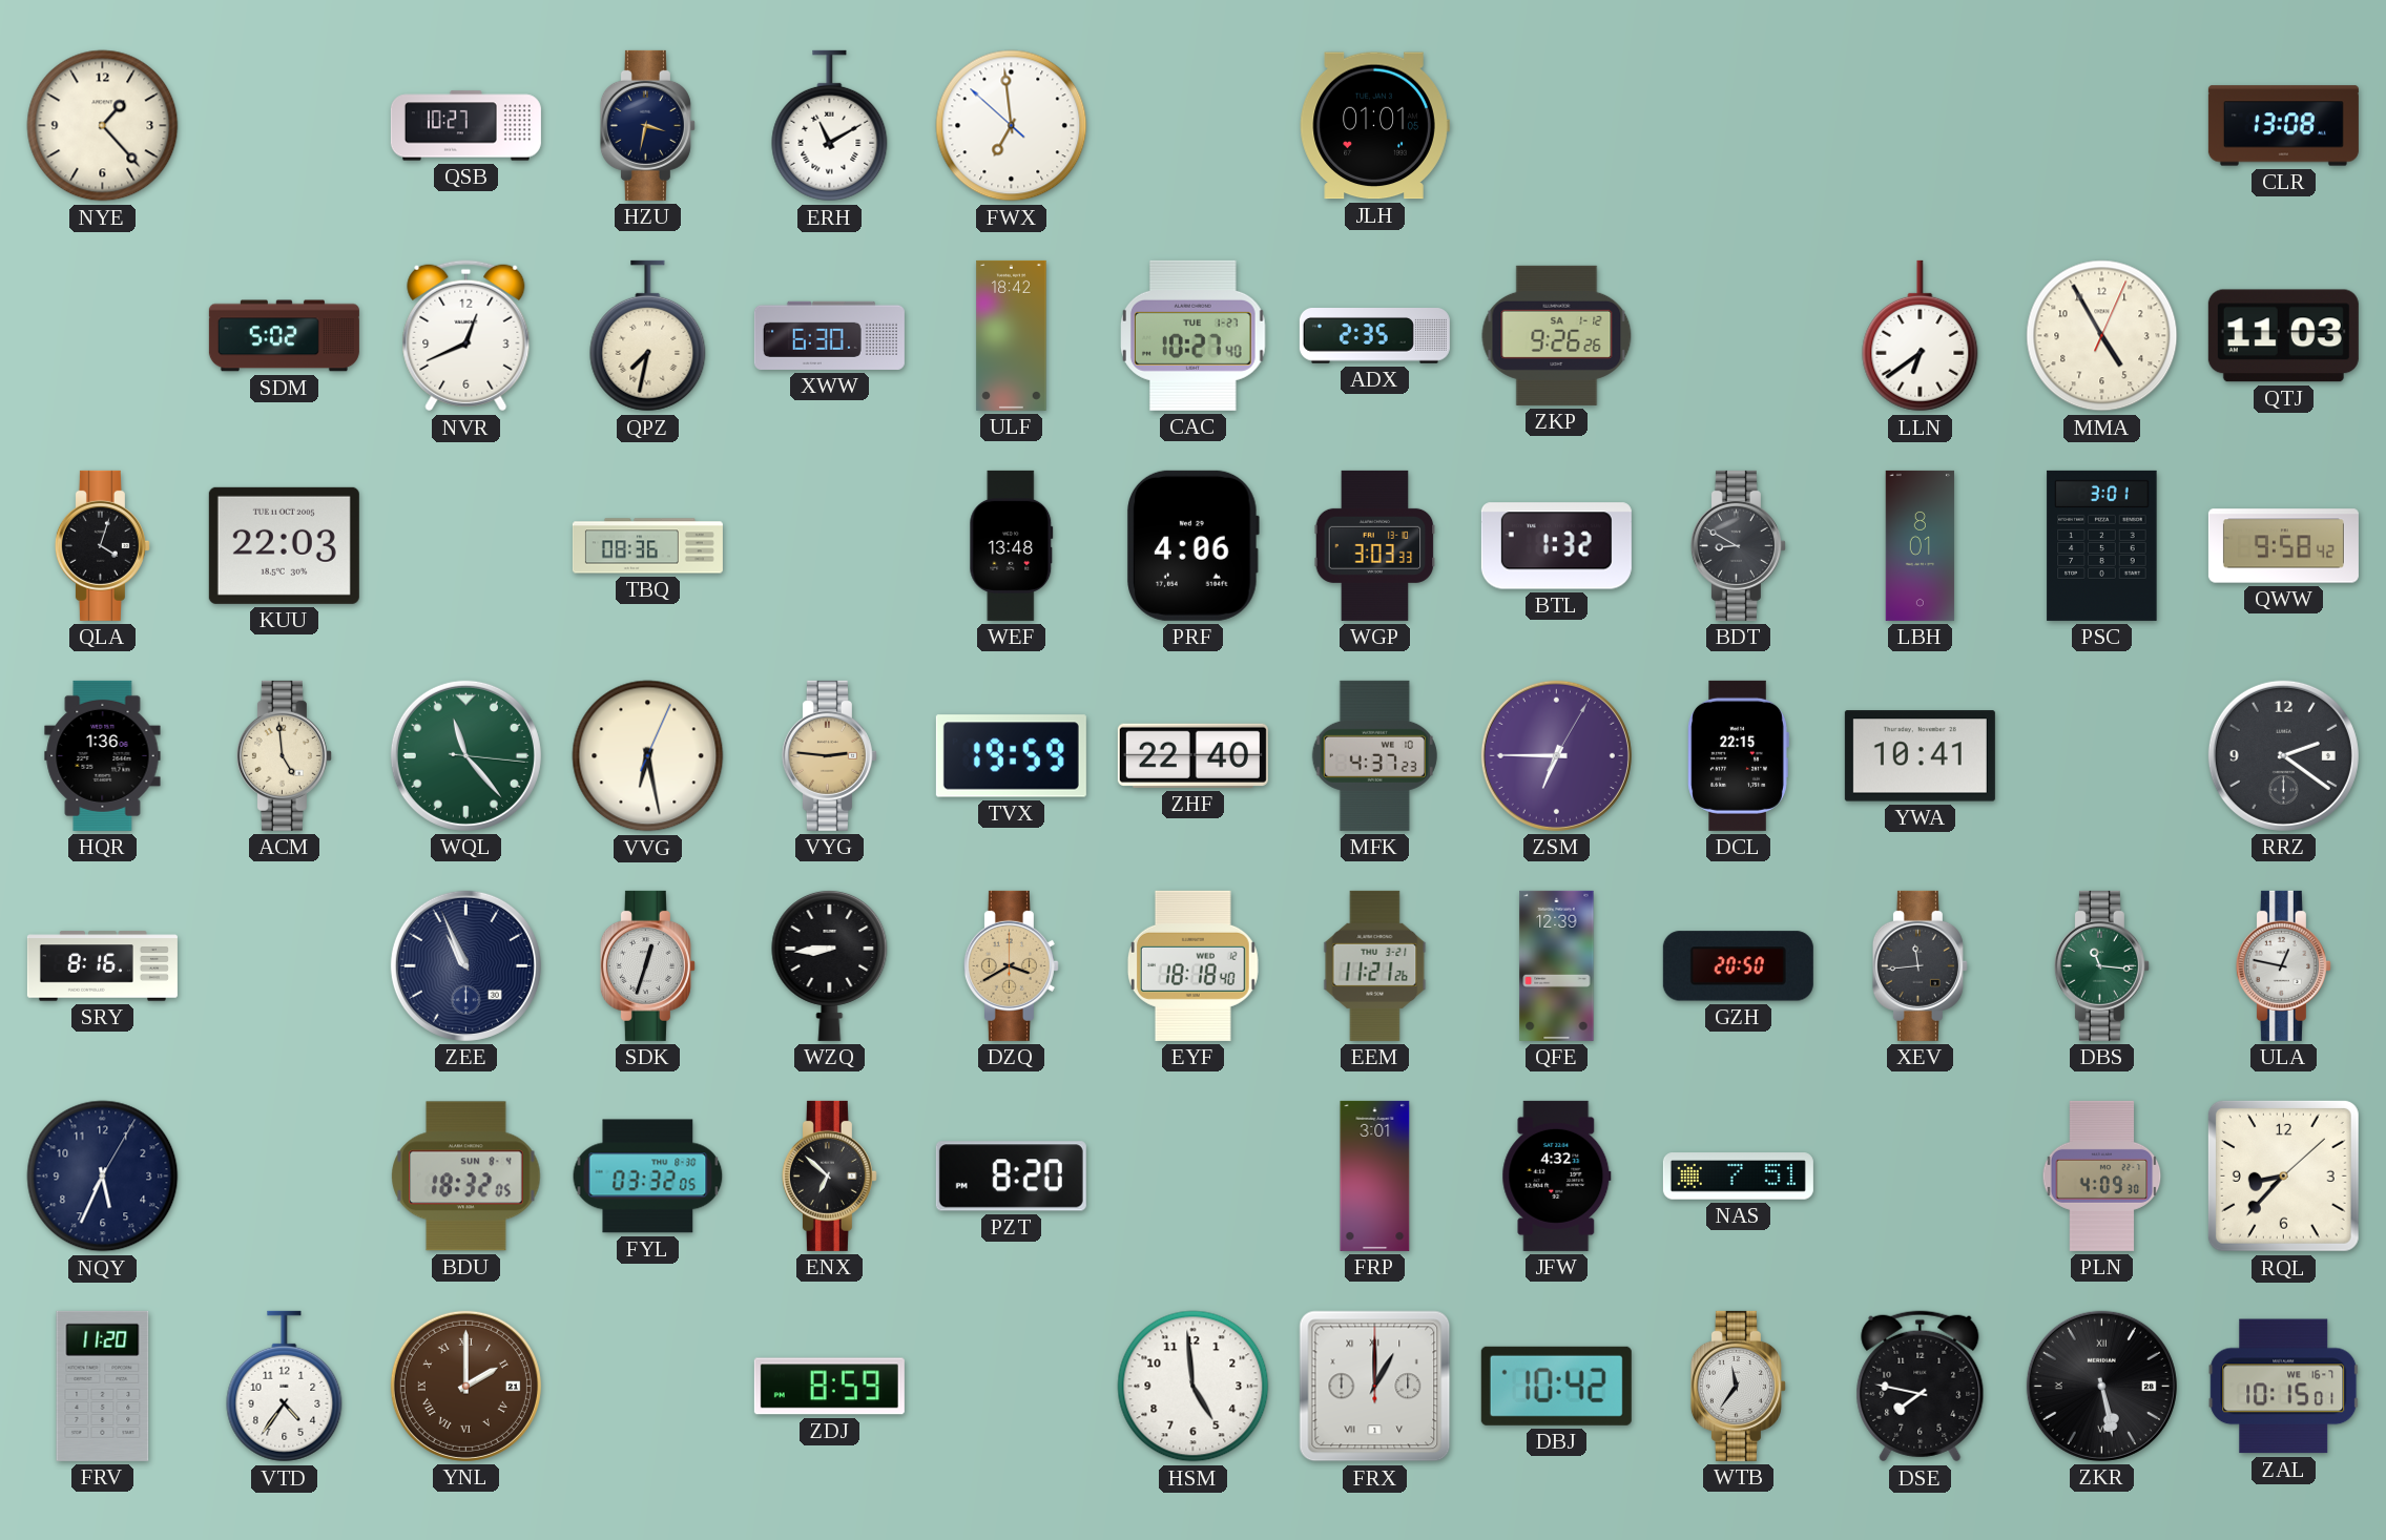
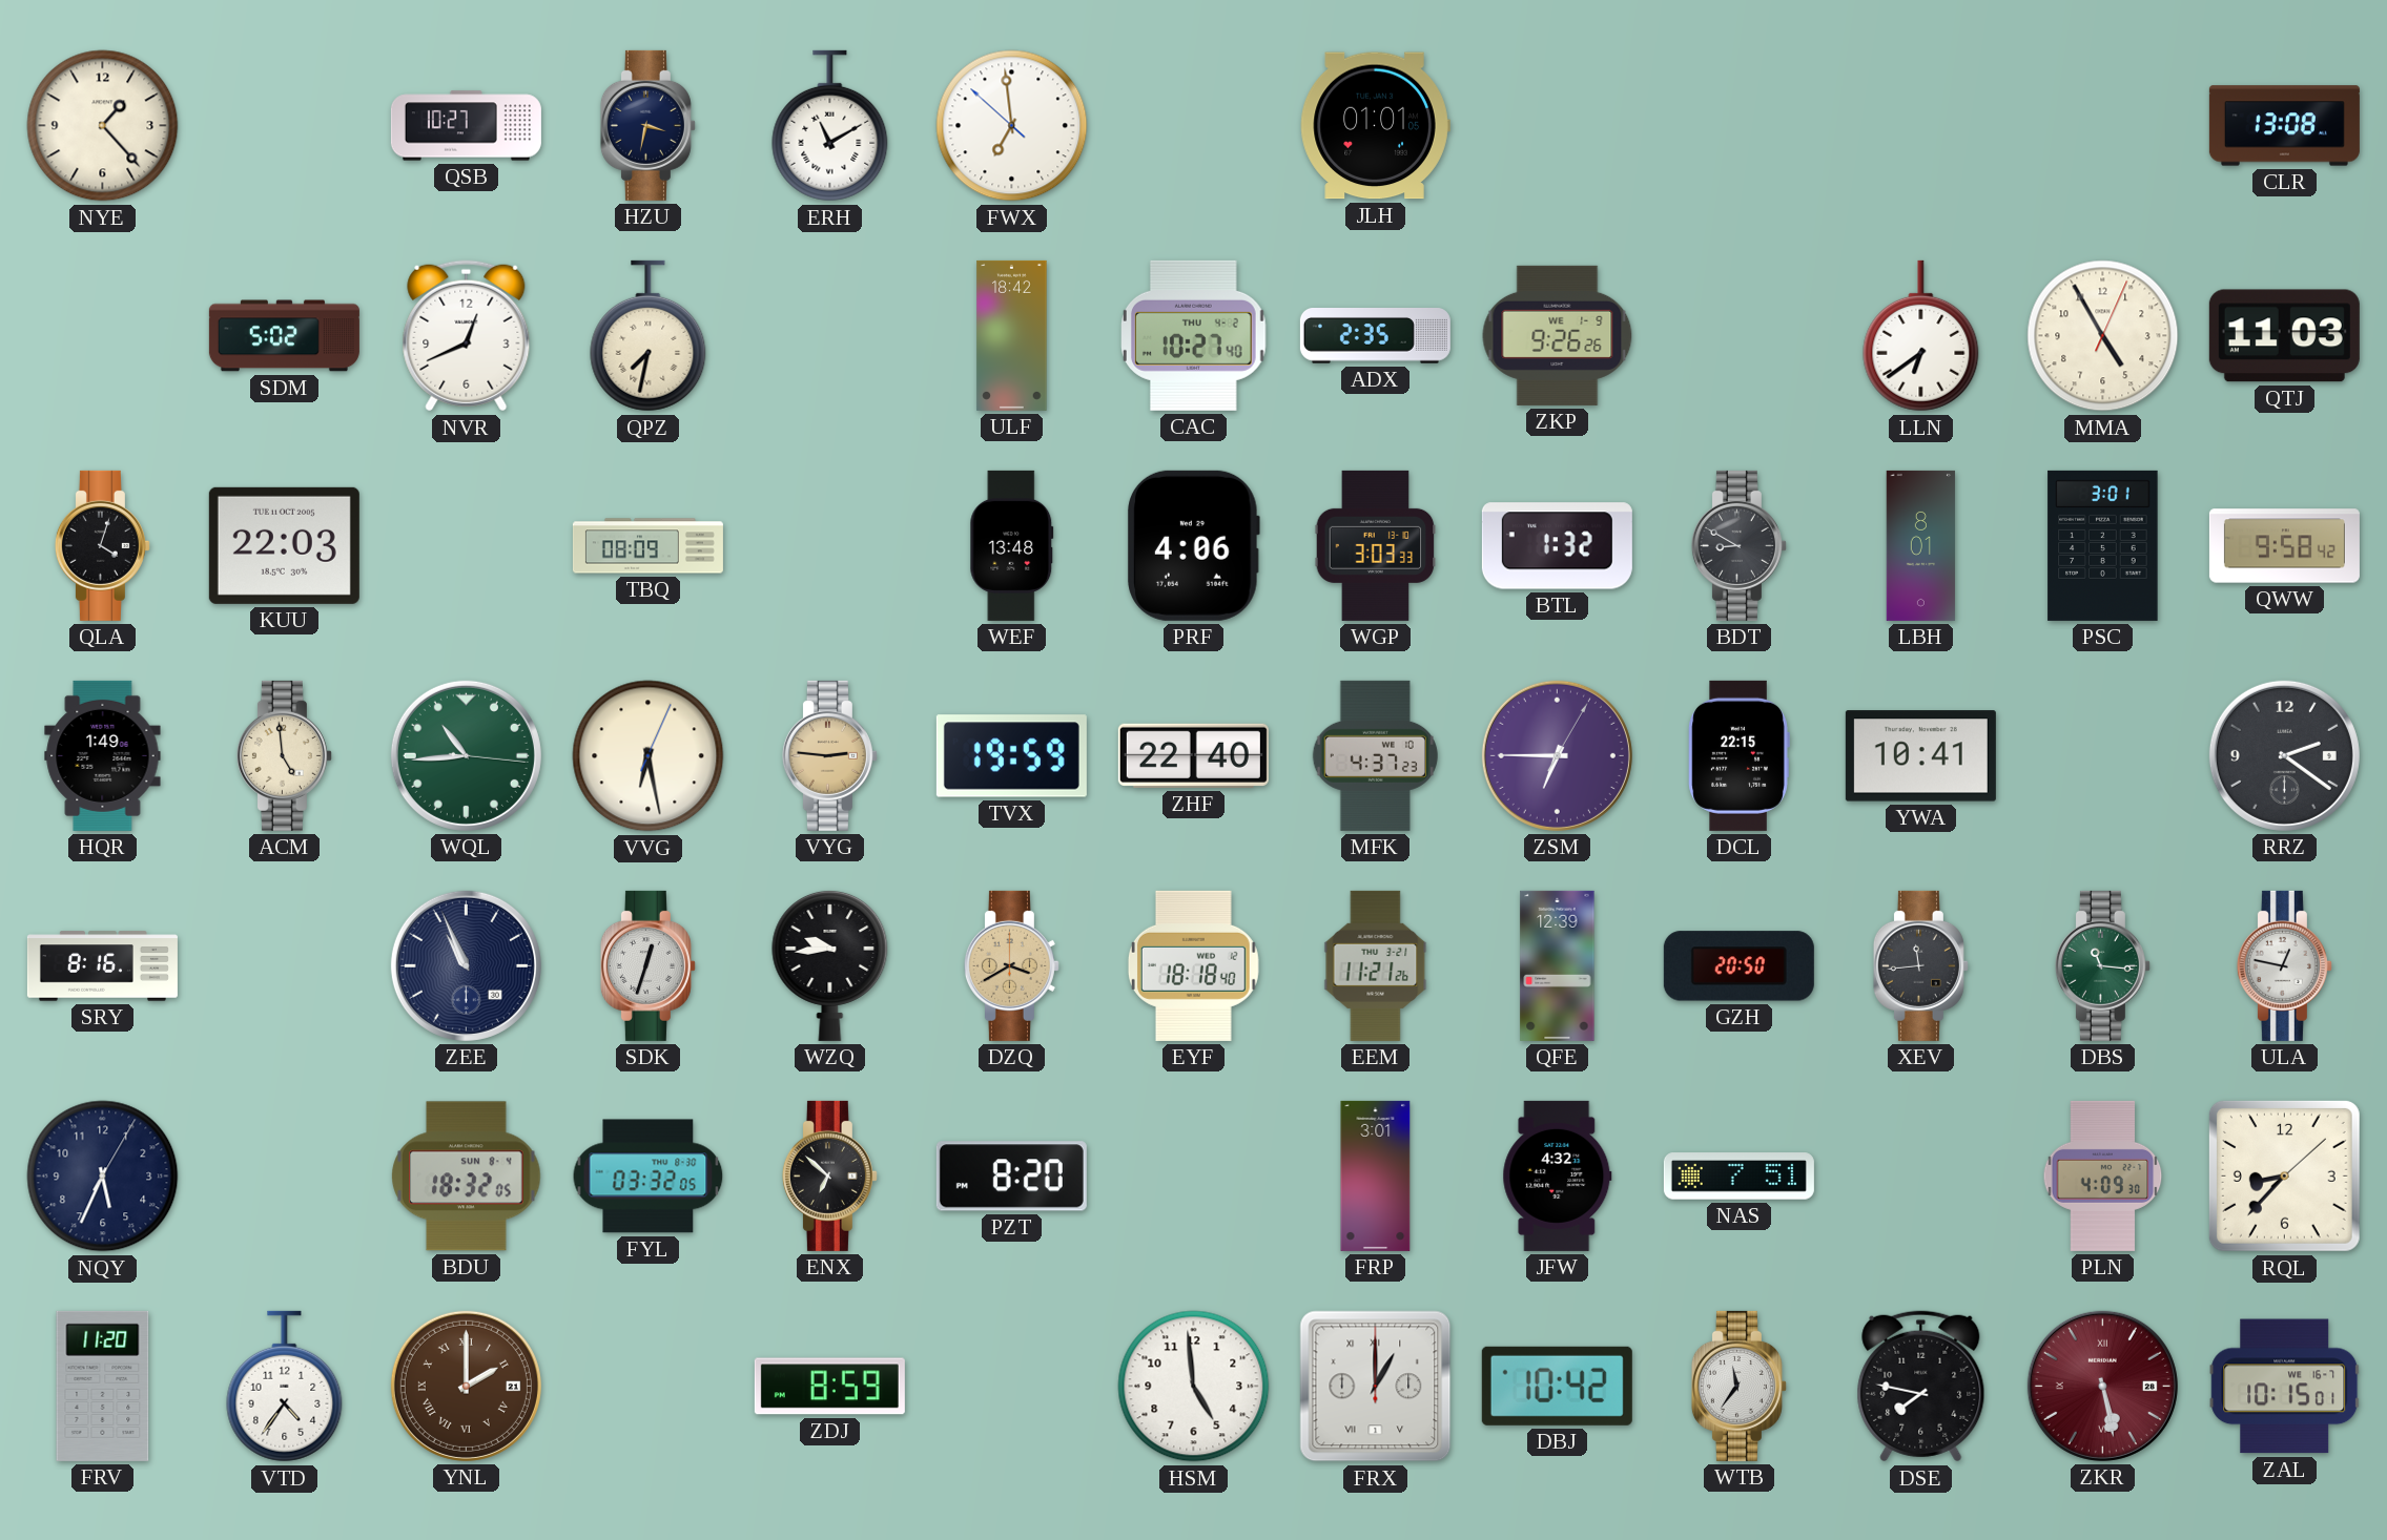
XWW: 6:30 -> none (829, 335)
CAC date: TUE 1-27 -> THU 4-2 (1194, 335)
ZKP date: SA 1-12 -> WE 1-9 (1558, 335)
TBQ: 08:36 -> 08:09 (647, 546)
HQR: 1:36 -> 1:49 (103, 755)
WQL: 11:23 -> 10:44 (466, 755)
WZQ: 8:44 -> 9:44 (830, 965)
ZKR dial: black -> burgundy (2102, 1386)
